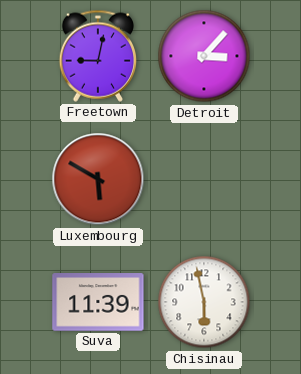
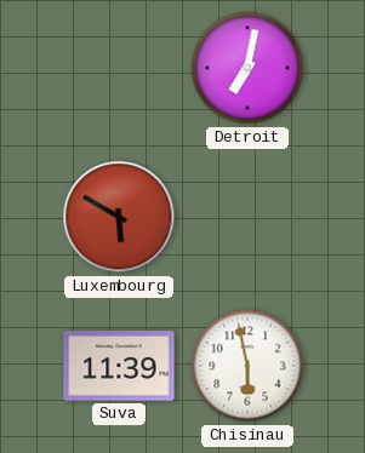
Freetown: 9:02 -> none (98, 56)
Detroit: 3:07 -> 7:02 (247, 68)
